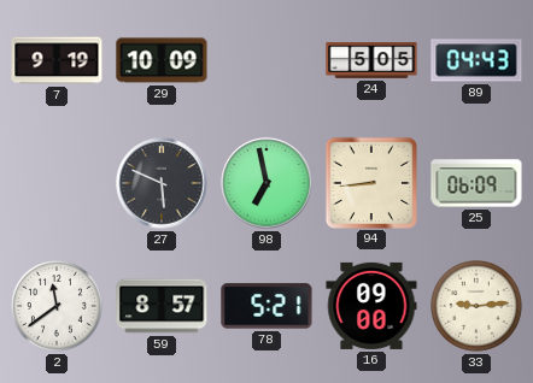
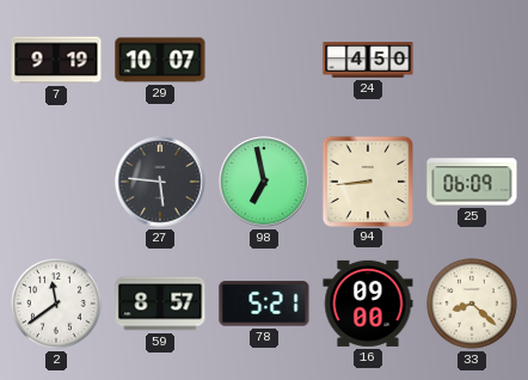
29: 10:09 -> 10:07 (160, 60)
24: 5:05 -> 4:50 (368, 61)
89: 04:43 -> none (476, 60)
27: 5:49 -> 5:46 (160, 182)
33: 9:14 -> 8:22 (473, 305)
